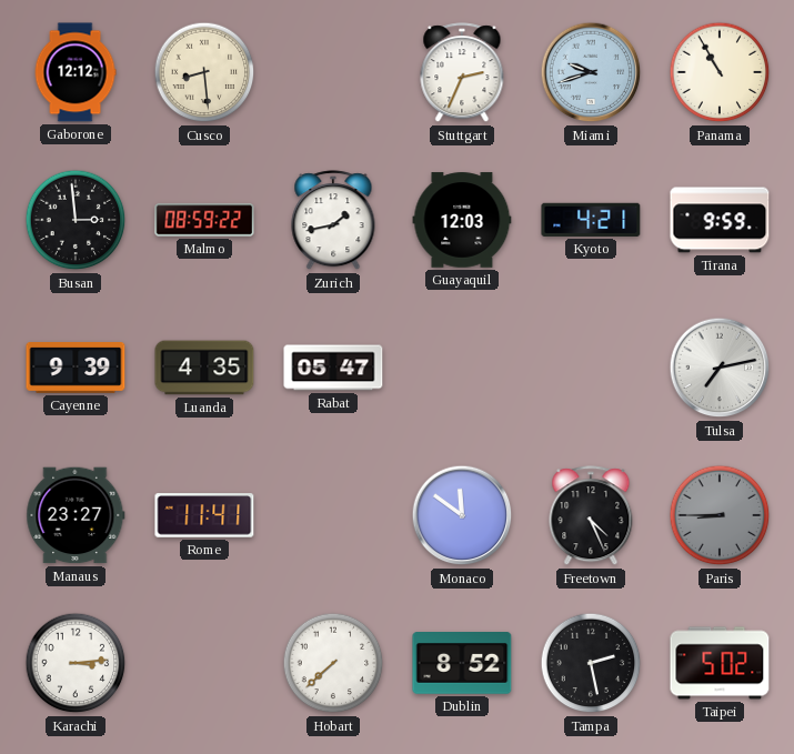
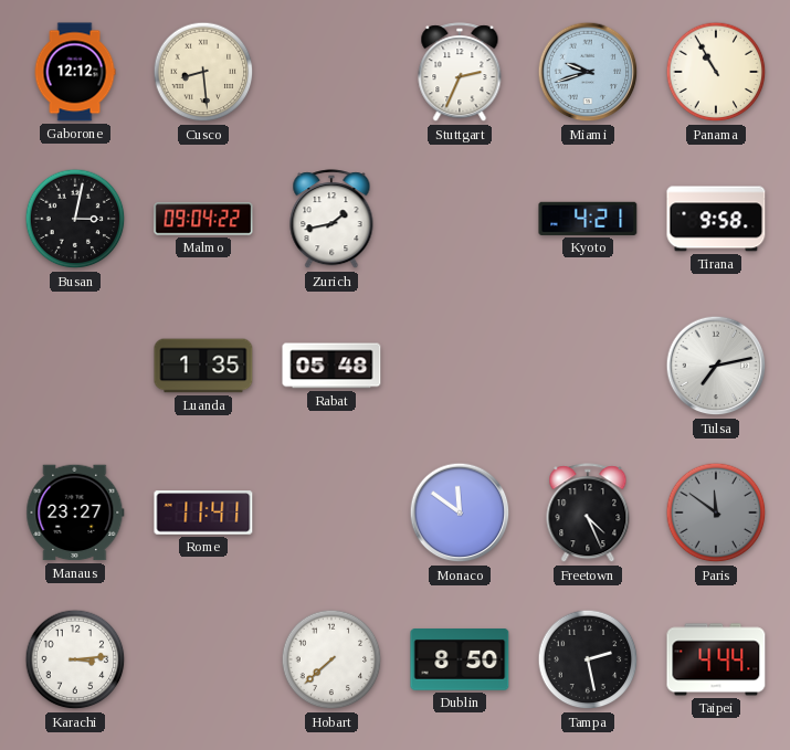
Busan: 2:59 -> 3:02 (75, 219)
Malmo: 08:59 -> 09:04 (203, 219)
Guayaquil: 12:03 -> none (462, 220)
Tirana: 9:59 -> 9:58 (716, 219)
Cayenne: 9:39 -> none (76, 369)
Luanda: 4:35 -> 1:35 (203, 366)
Rabat: 05:47 -> 05:48 (331, 366)
Paris: 8:45 -> 11:51 (716, 513)
Dublin: 8:52 -> 8:50 (460, 661)
Taipei: 5:02 -> 4:44 (716, 659)
